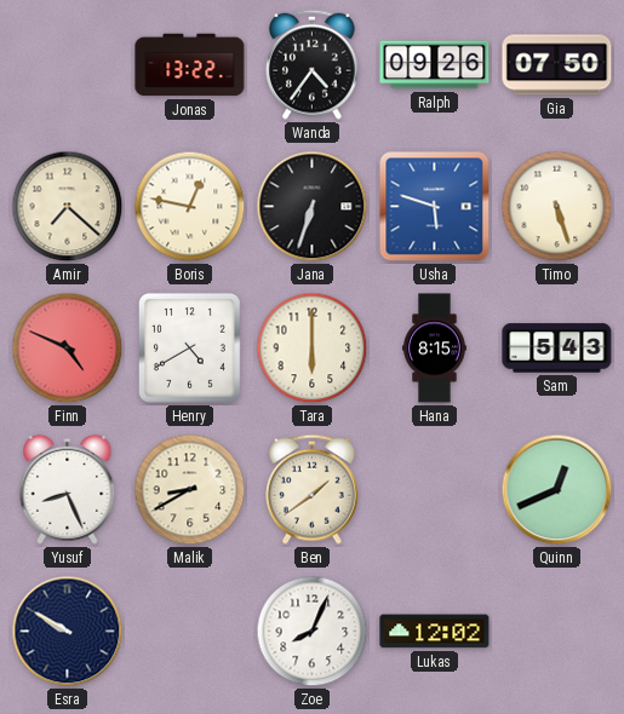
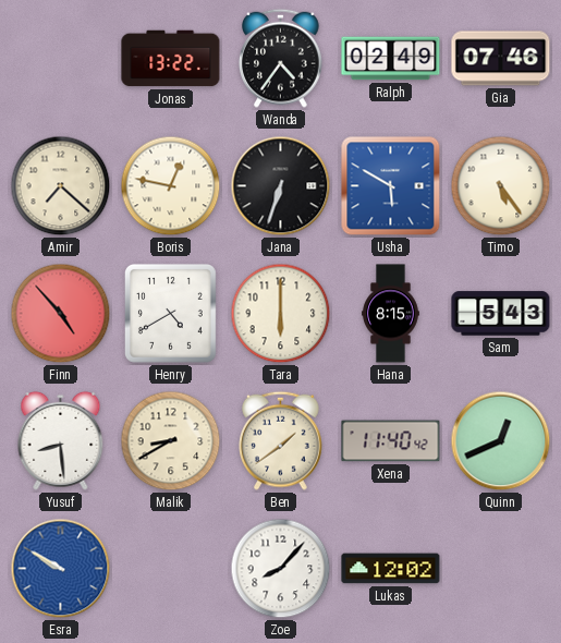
Ralph: 09:26 -> 02:49 (391, 59)
Gia: 07:50 -> 07:46 (501, 59)
Usha: 5:48 -> 5:50 (391, 186)
Timo: 5:27 -> 5:24 (501, 186)
Finn: 4:49 -> 4:53 (61, 314)
Yusuf: 8:26 -> 8:29 (61, 440)
Xena: none -> 11:40 (391, 441)
Esra dial: navy -> blue (61, 569)
Zoe: 8:04 -> 8:07 (281, 569)
